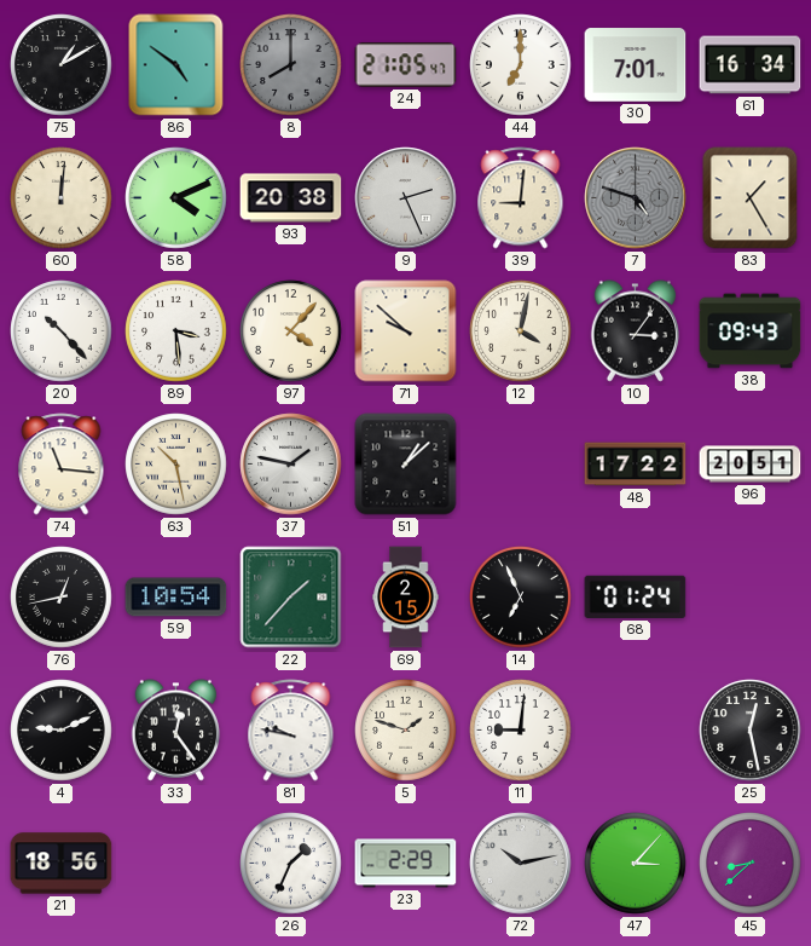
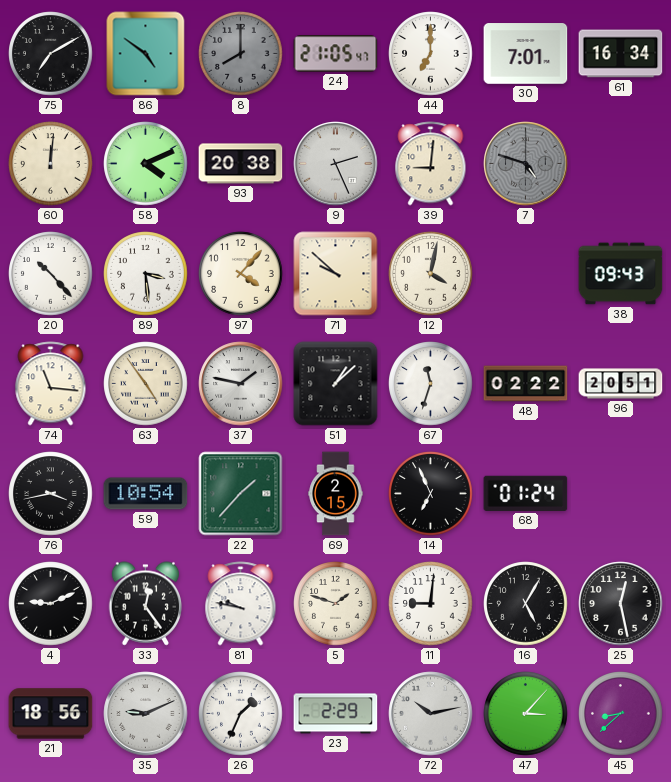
75: 1:10 -> 7:10 (51, 54)
83: 1:25 -> none (751, 198)
10: 3:06 -> none (636, 331)
63: 10:28 -> 4:54 (146, 384)
67: none -> 11:33 (431, 384)
48: 17:22 -> 02:22 (526, 384)
76: 12:43 -> 3:43 (51, 494)
16: none -> 5:05 (526, 604)
35: none -> 9:11 (146, 714)
